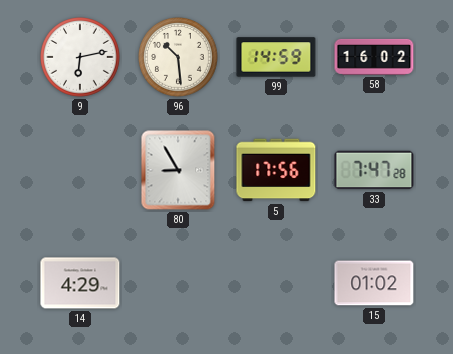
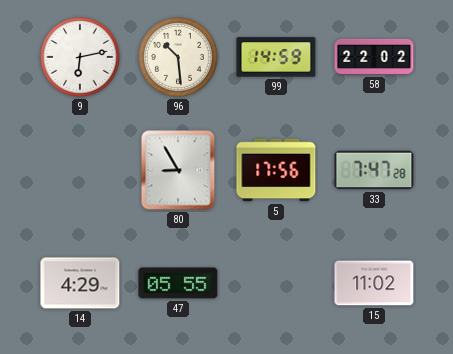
58: 16:02 -> 22:02 (374, 57)
47: none -> 05:55 (178, 283)
15: 01:02 -> 11:02 (374, 283)
